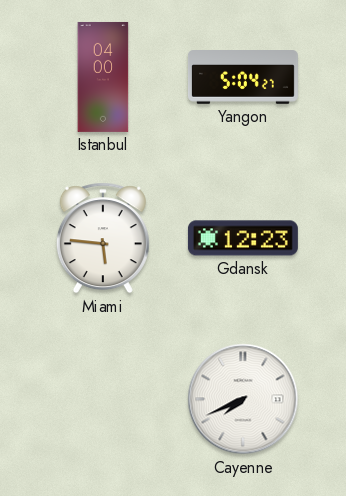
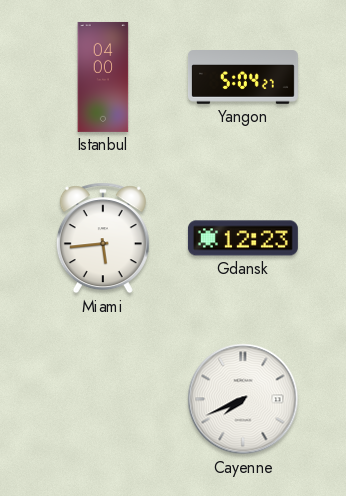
Miami: 5:46 -> 5:44 (103, 238)
